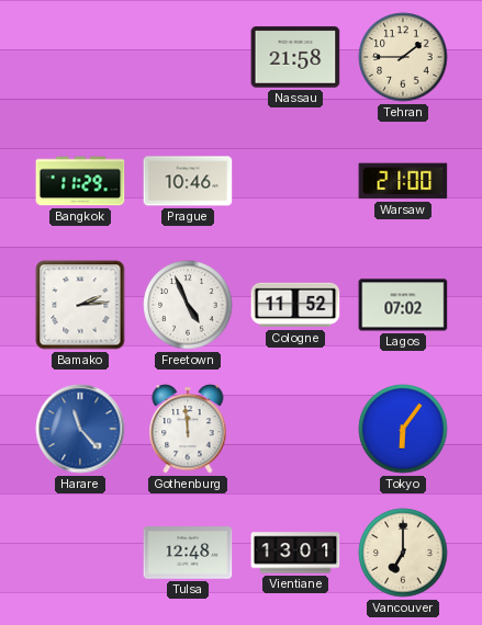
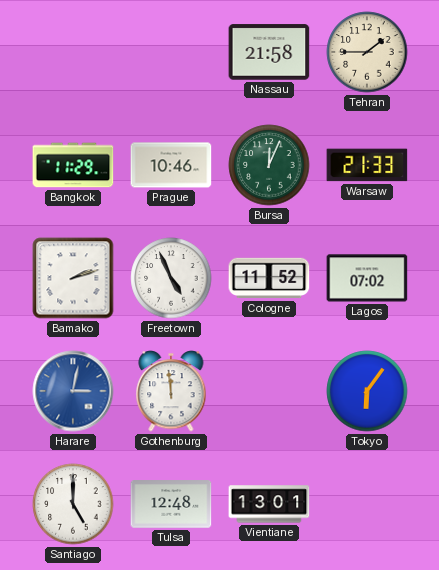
Bursa: none -> 12:04 (269, 165)
Warsaw: 21:00 -> 21:33 (367, 165)
Bamako: 2:14 -> 2:12 (73, 278)
Harare: 11:23 -> 3:02 (73, 391)
Santiago: none -> 5:00 (73, 504)
Vancouver: 7:00 -> none (403, 553)
